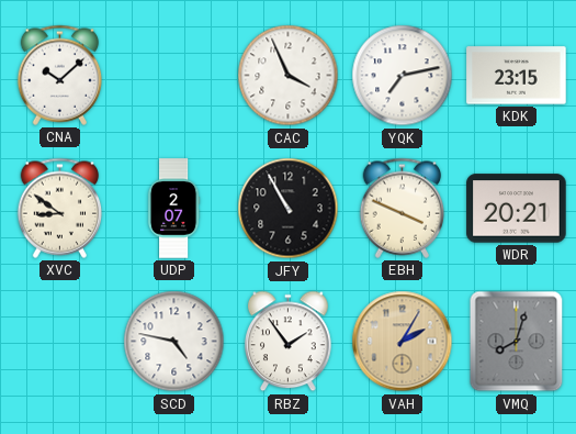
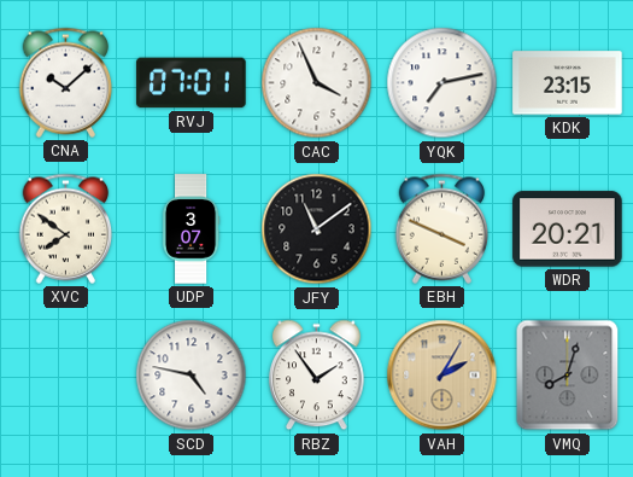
RVJ: none -> 07:01 (192, 83)
XVC: 8:51 -> 7:51 (66, 228)
UDP: 2:07 -> 3:07 (191, 229)
JFY: 10:55 -> 11:09 (317, 229)
